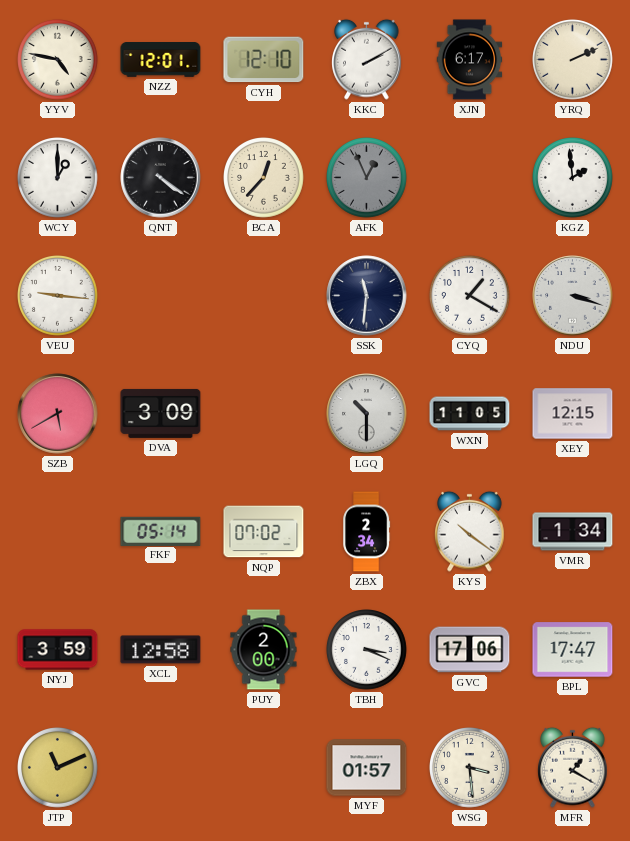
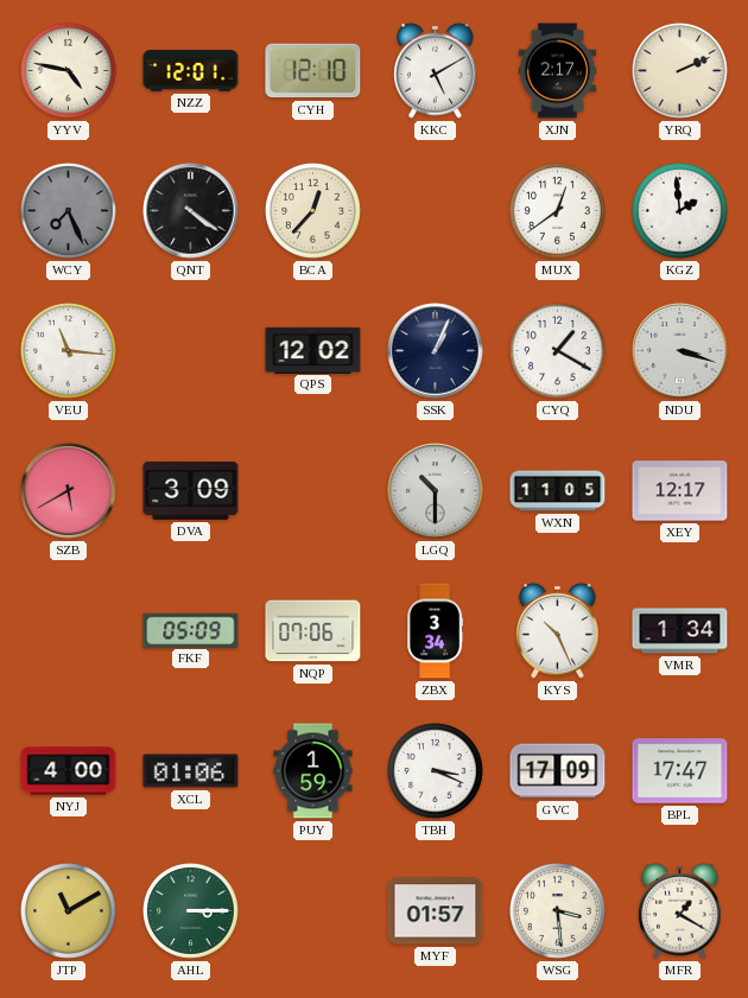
KKC: 2:10 -> 5:10 (436, 70)
XJN: 6:17 -> 2:17 (558, 71)
WCY: 1:00 -> 7:26 (69, 211)
WCY dial: white -> grey (69, 211)
AFK: 12:56 -> none (367, 178)
MUX: none -> 12:39 (558, 211)
VEU: 9:16 -> 11:16 (69, 351)
QPS: none -> 12:02 (313, 350)
SSK: 11:31 -> 1:04 (436, 351)
XEY: 12:15 -> 12:17 (680, 491)
FKF: 05:14 -> 05:09 (191, 630)
NQP: 07:02 -> 07:06 (313, 631)
ZBX: 2:34 -> 3:34 (436, 631)
KYS: 10:21 -> 10:26 (558, 630)
NYJ: 3:59 -> 4:00 (69, 771)
XCL: 12:58 -> 01:06 (191, 771)
PUY: 2:00 -> 1:59 (313, 771)
GVC: 17:06 -> 17:09 (558, 771)
JTP: 11:11 -> 11:10 (69, 911)
AHL: none -> 3:15 (191, 911)
